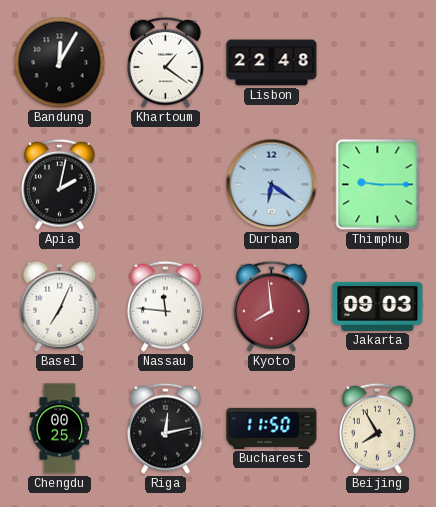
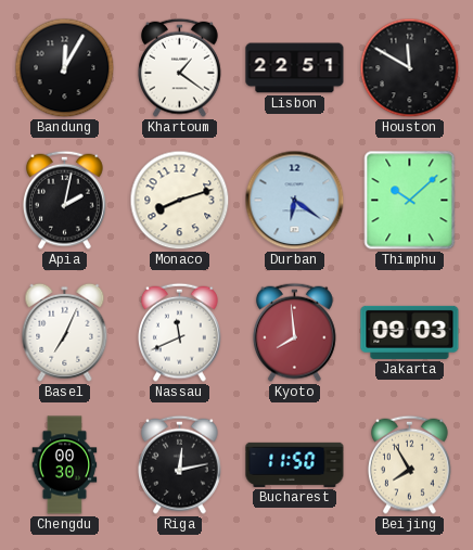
Lisbon: 22:48 -> 22:51 (295, 68)
Houston: none -> 11:50 (410, 68)
Monaco: none -> 8:12 (180, 201)
Thimphu: 9:15 -> 10:08 (410, 201)
Nassau: 11:46 -> 11:41 (180, 332)
Chengdu: 00:25 -> 00:30 (65, 465)
